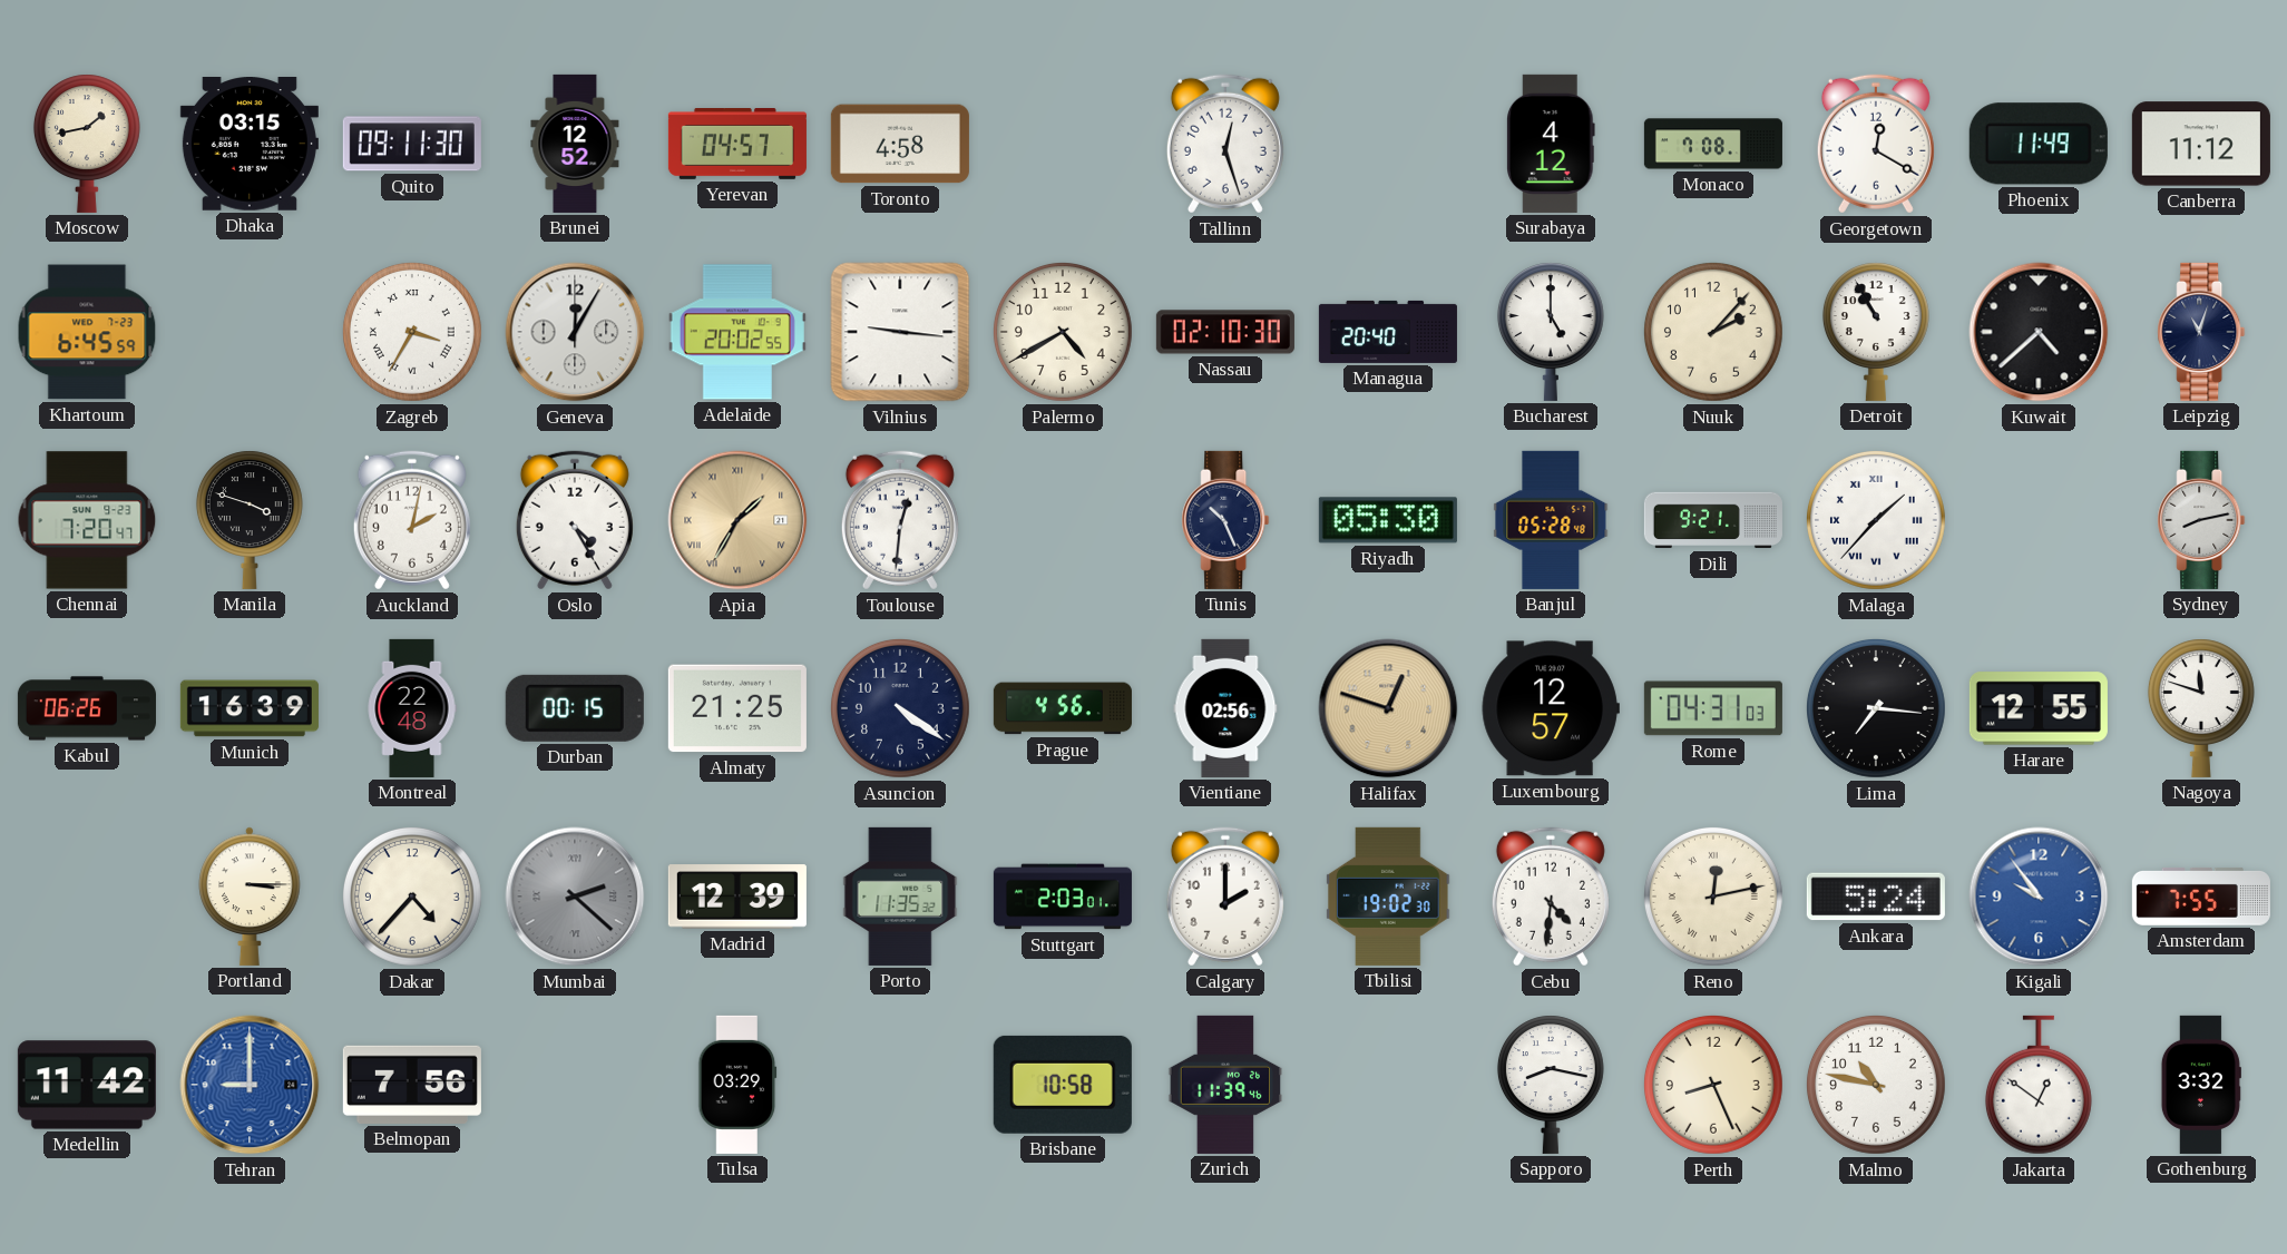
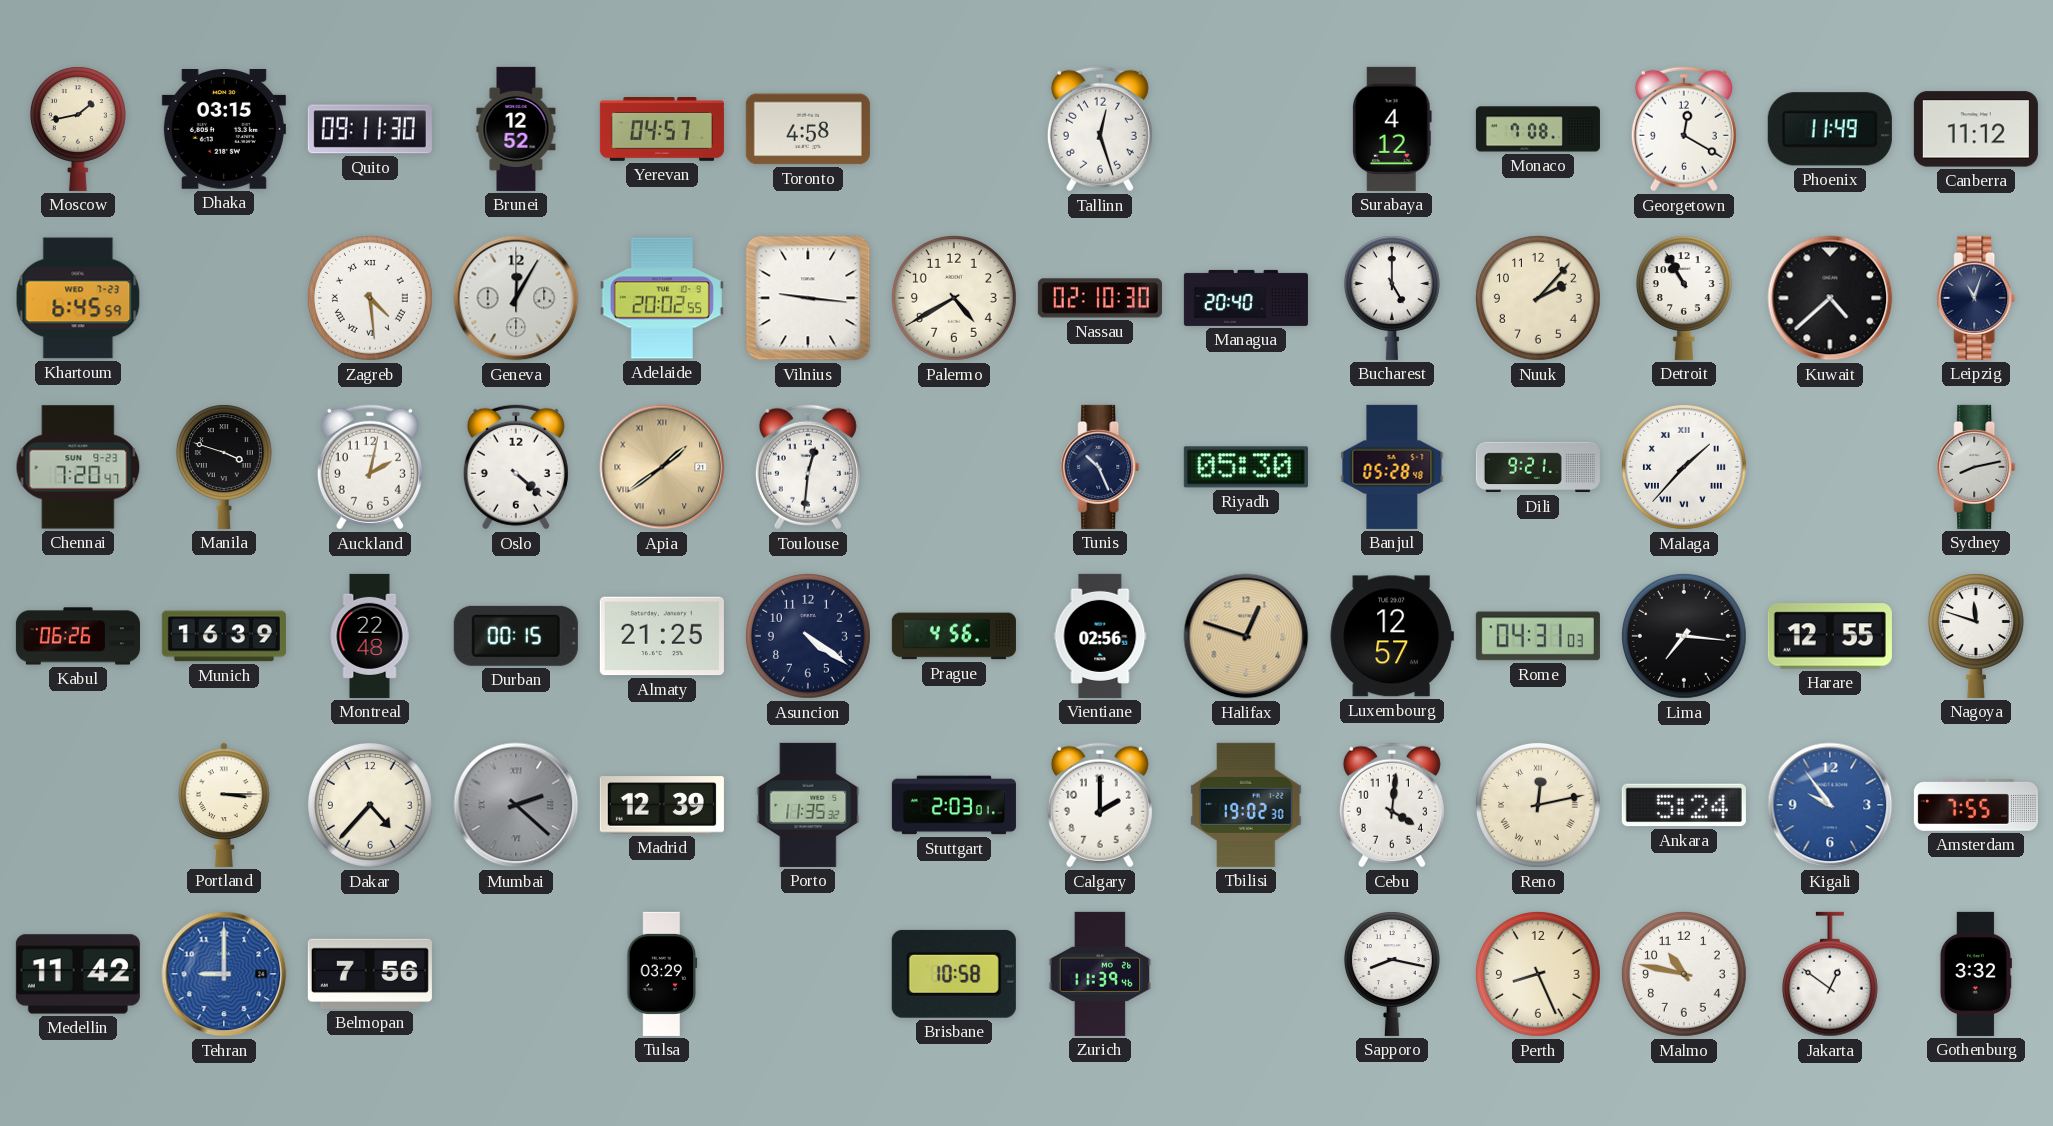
Zagreb: 3:35 -> 4:29 (370, 298)
Oslo: 4:25 -> 4:22 (516, 467)
Apia: 1:35 -> 1:39 (662, 467)
Cebu: 4:31 -> 4:01 (1392, 805)
